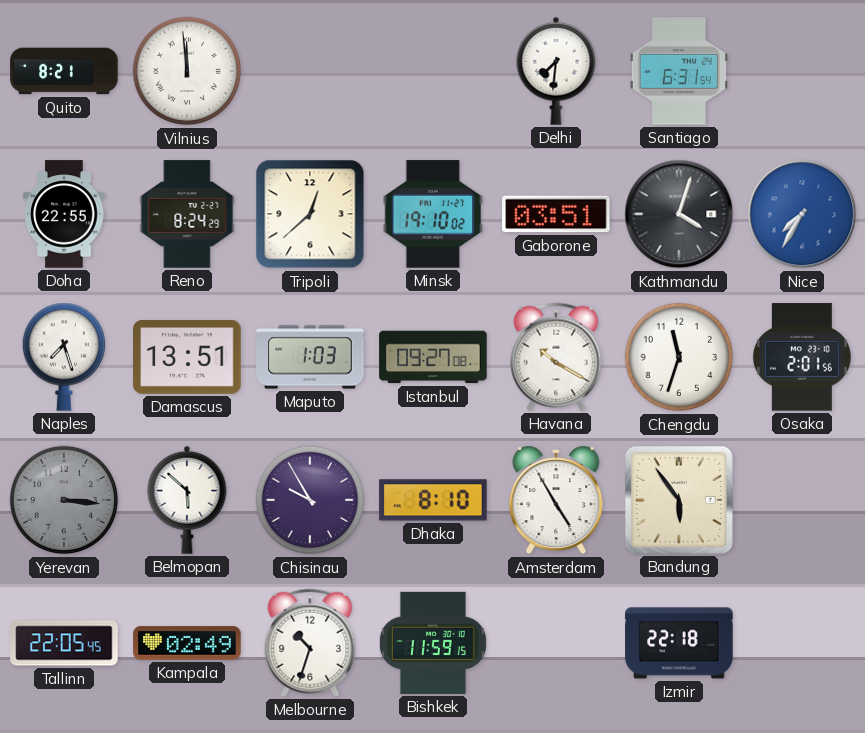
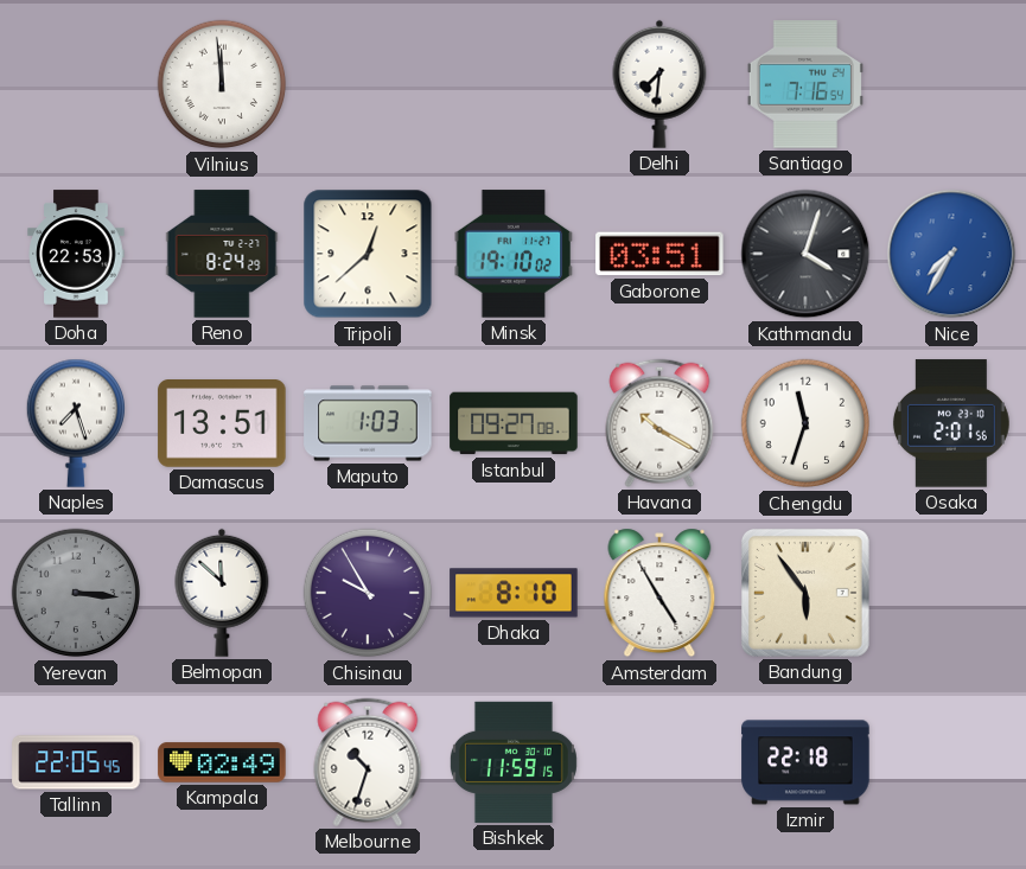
Quito: 8:21 -> none (64, 71)
Santiago: 6:31 -> 7:16 (805, 84)
Doha: 22:55 -> 22:53 (76, 254)
Belmopan: 5:52 -> 11:52 (222, 593)
